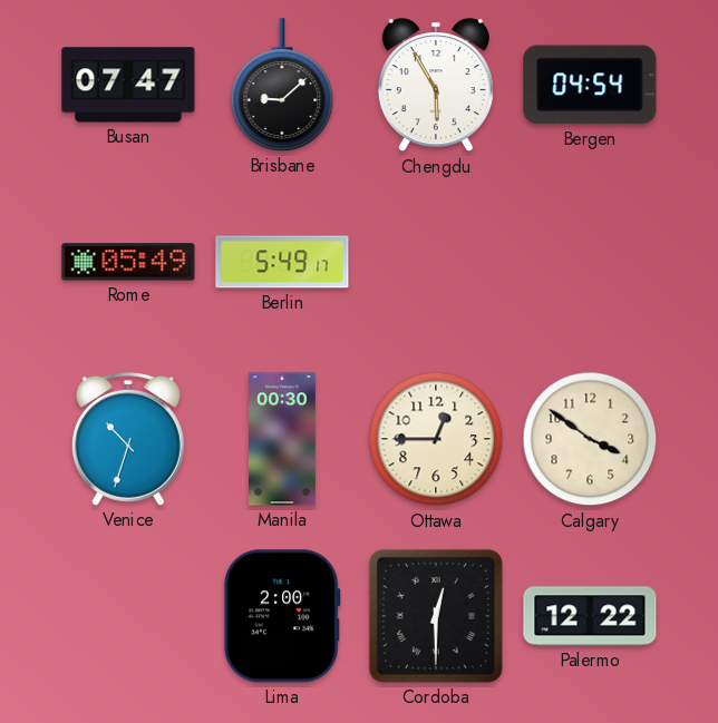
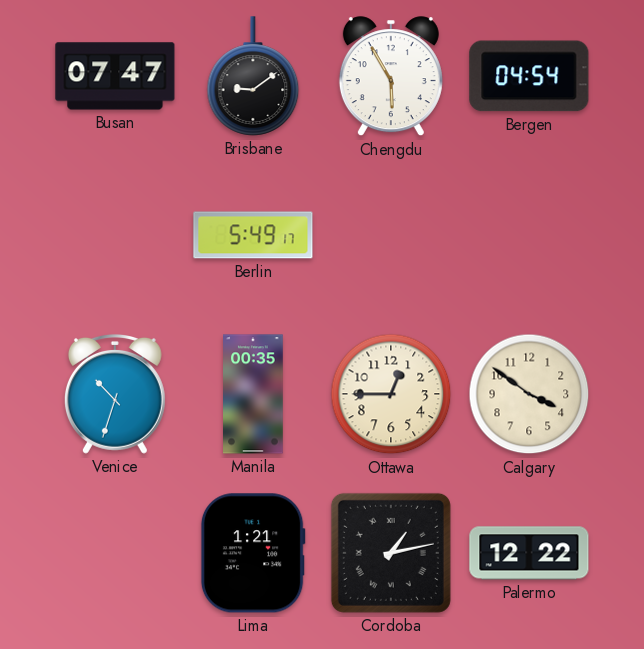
Brisbane: 9:08 -> 9:09 (253, 76)
Rome: 05:49 -> none (128, 262)
Manila: 00:30 -> 00:35 (253, 394)
Lima: 2:00 -> 1:21 (253, 553)
Cordoba: 12:30 -> 1:13 (391, 553)
